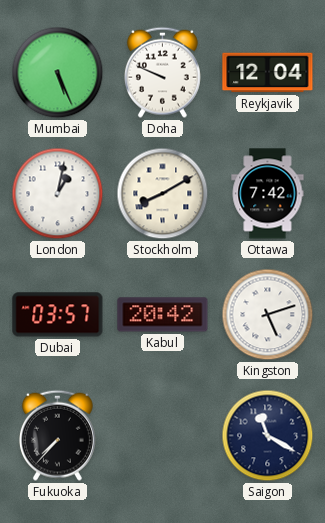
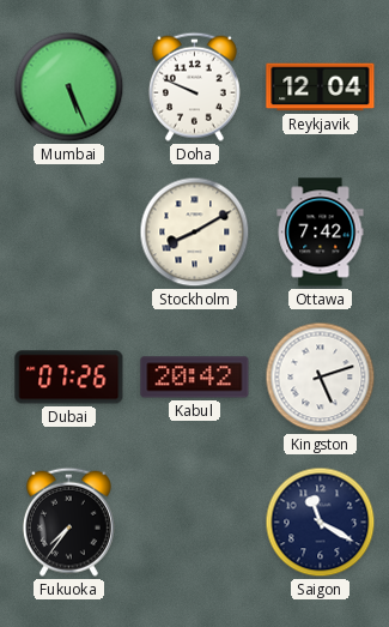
London: 1:02 -> none (58, 194)
Dubai: 03:57 -> 07:26 (69, 378)
Fukuoka: 7:37 -> 7:36 (68, 522)
